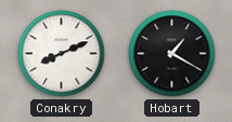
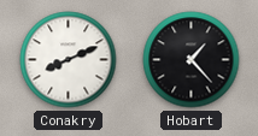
Hobart: 1:20 -> 1:23 (192, 60)
